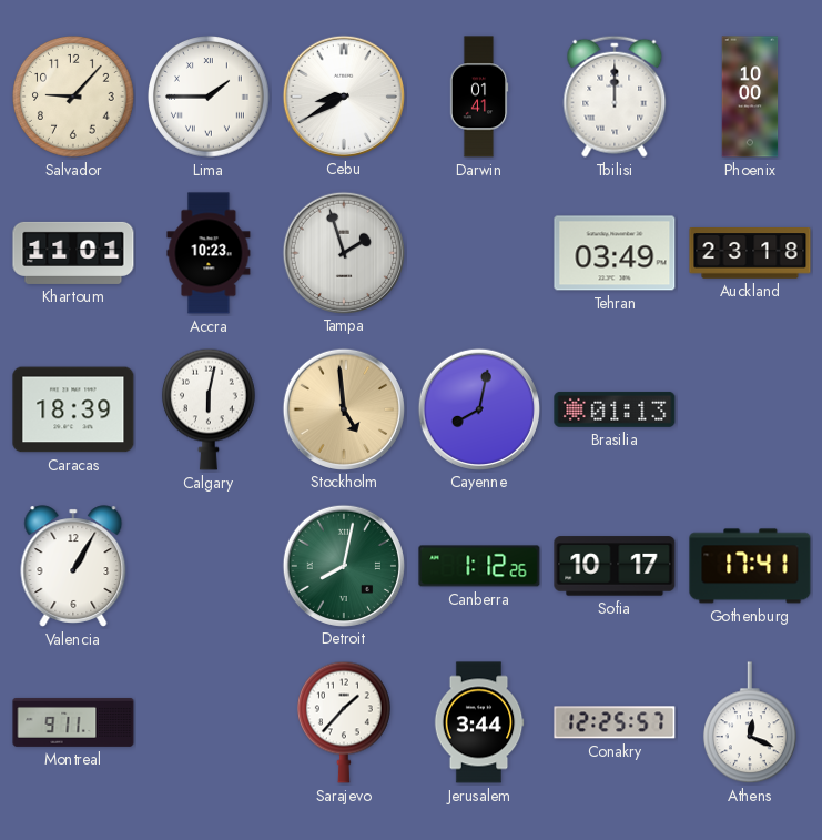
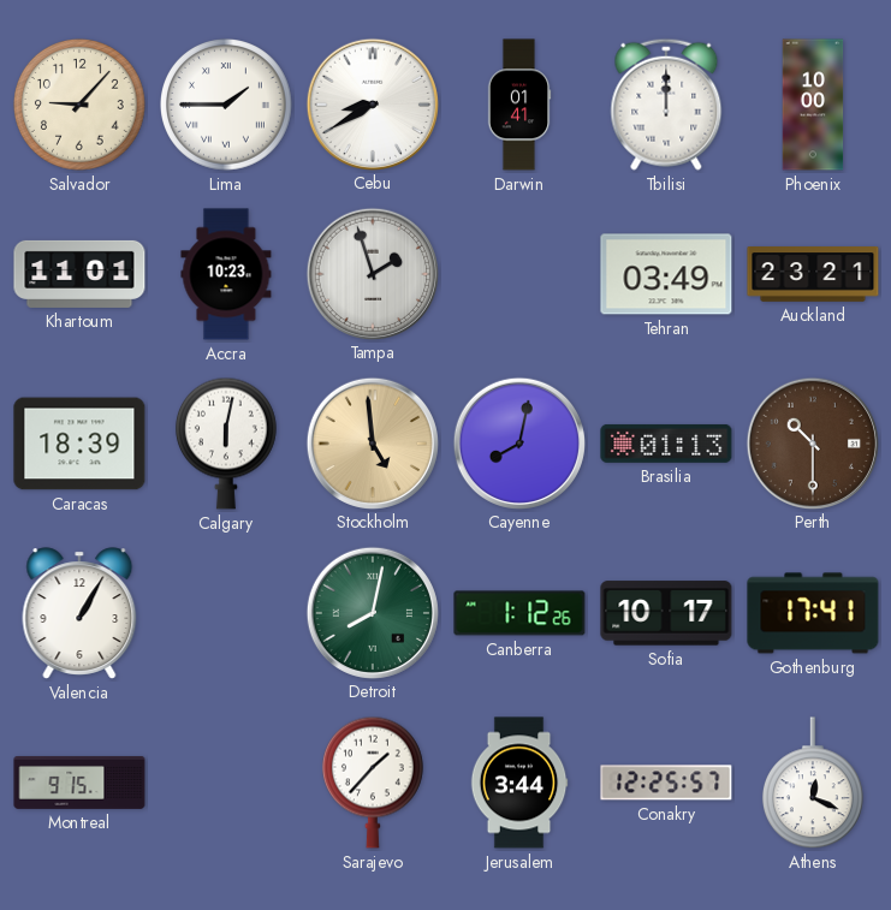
Auckland: 23:18 -> 23:21 (813, 275)
Perth: none -> 10:30 (812, 442)
Montreal: 9:11 -> 9:15 (79, 783)
